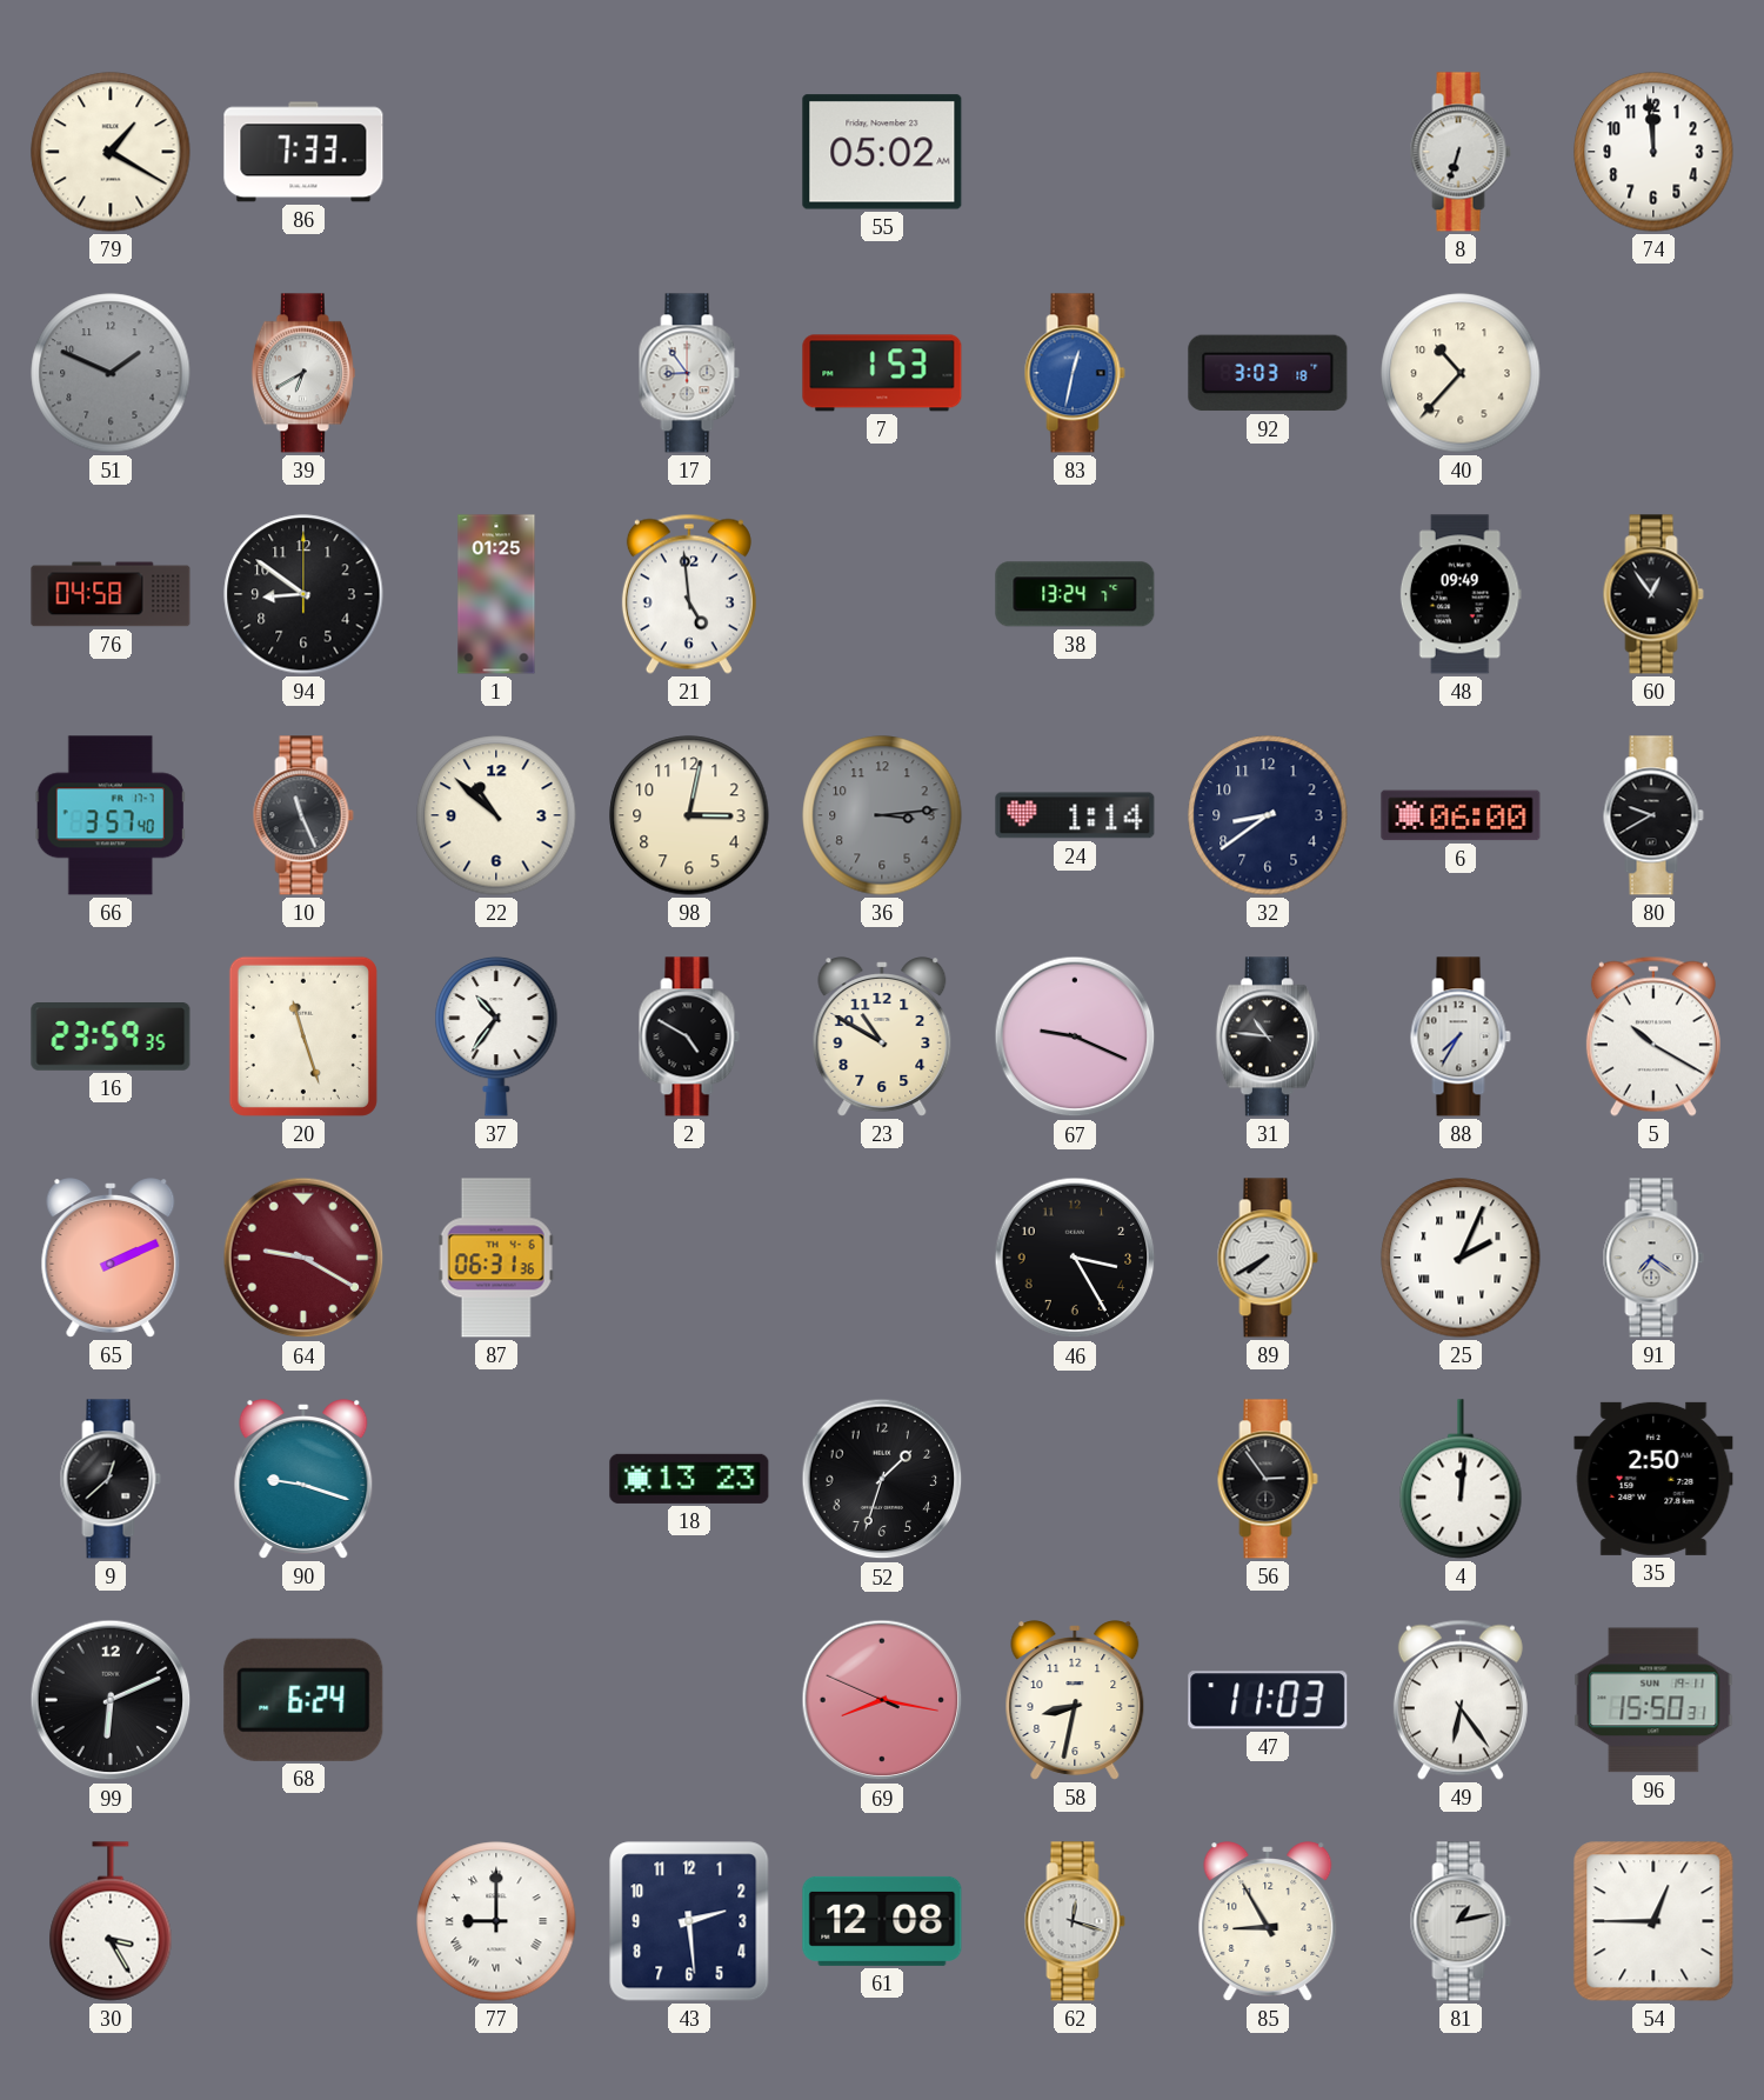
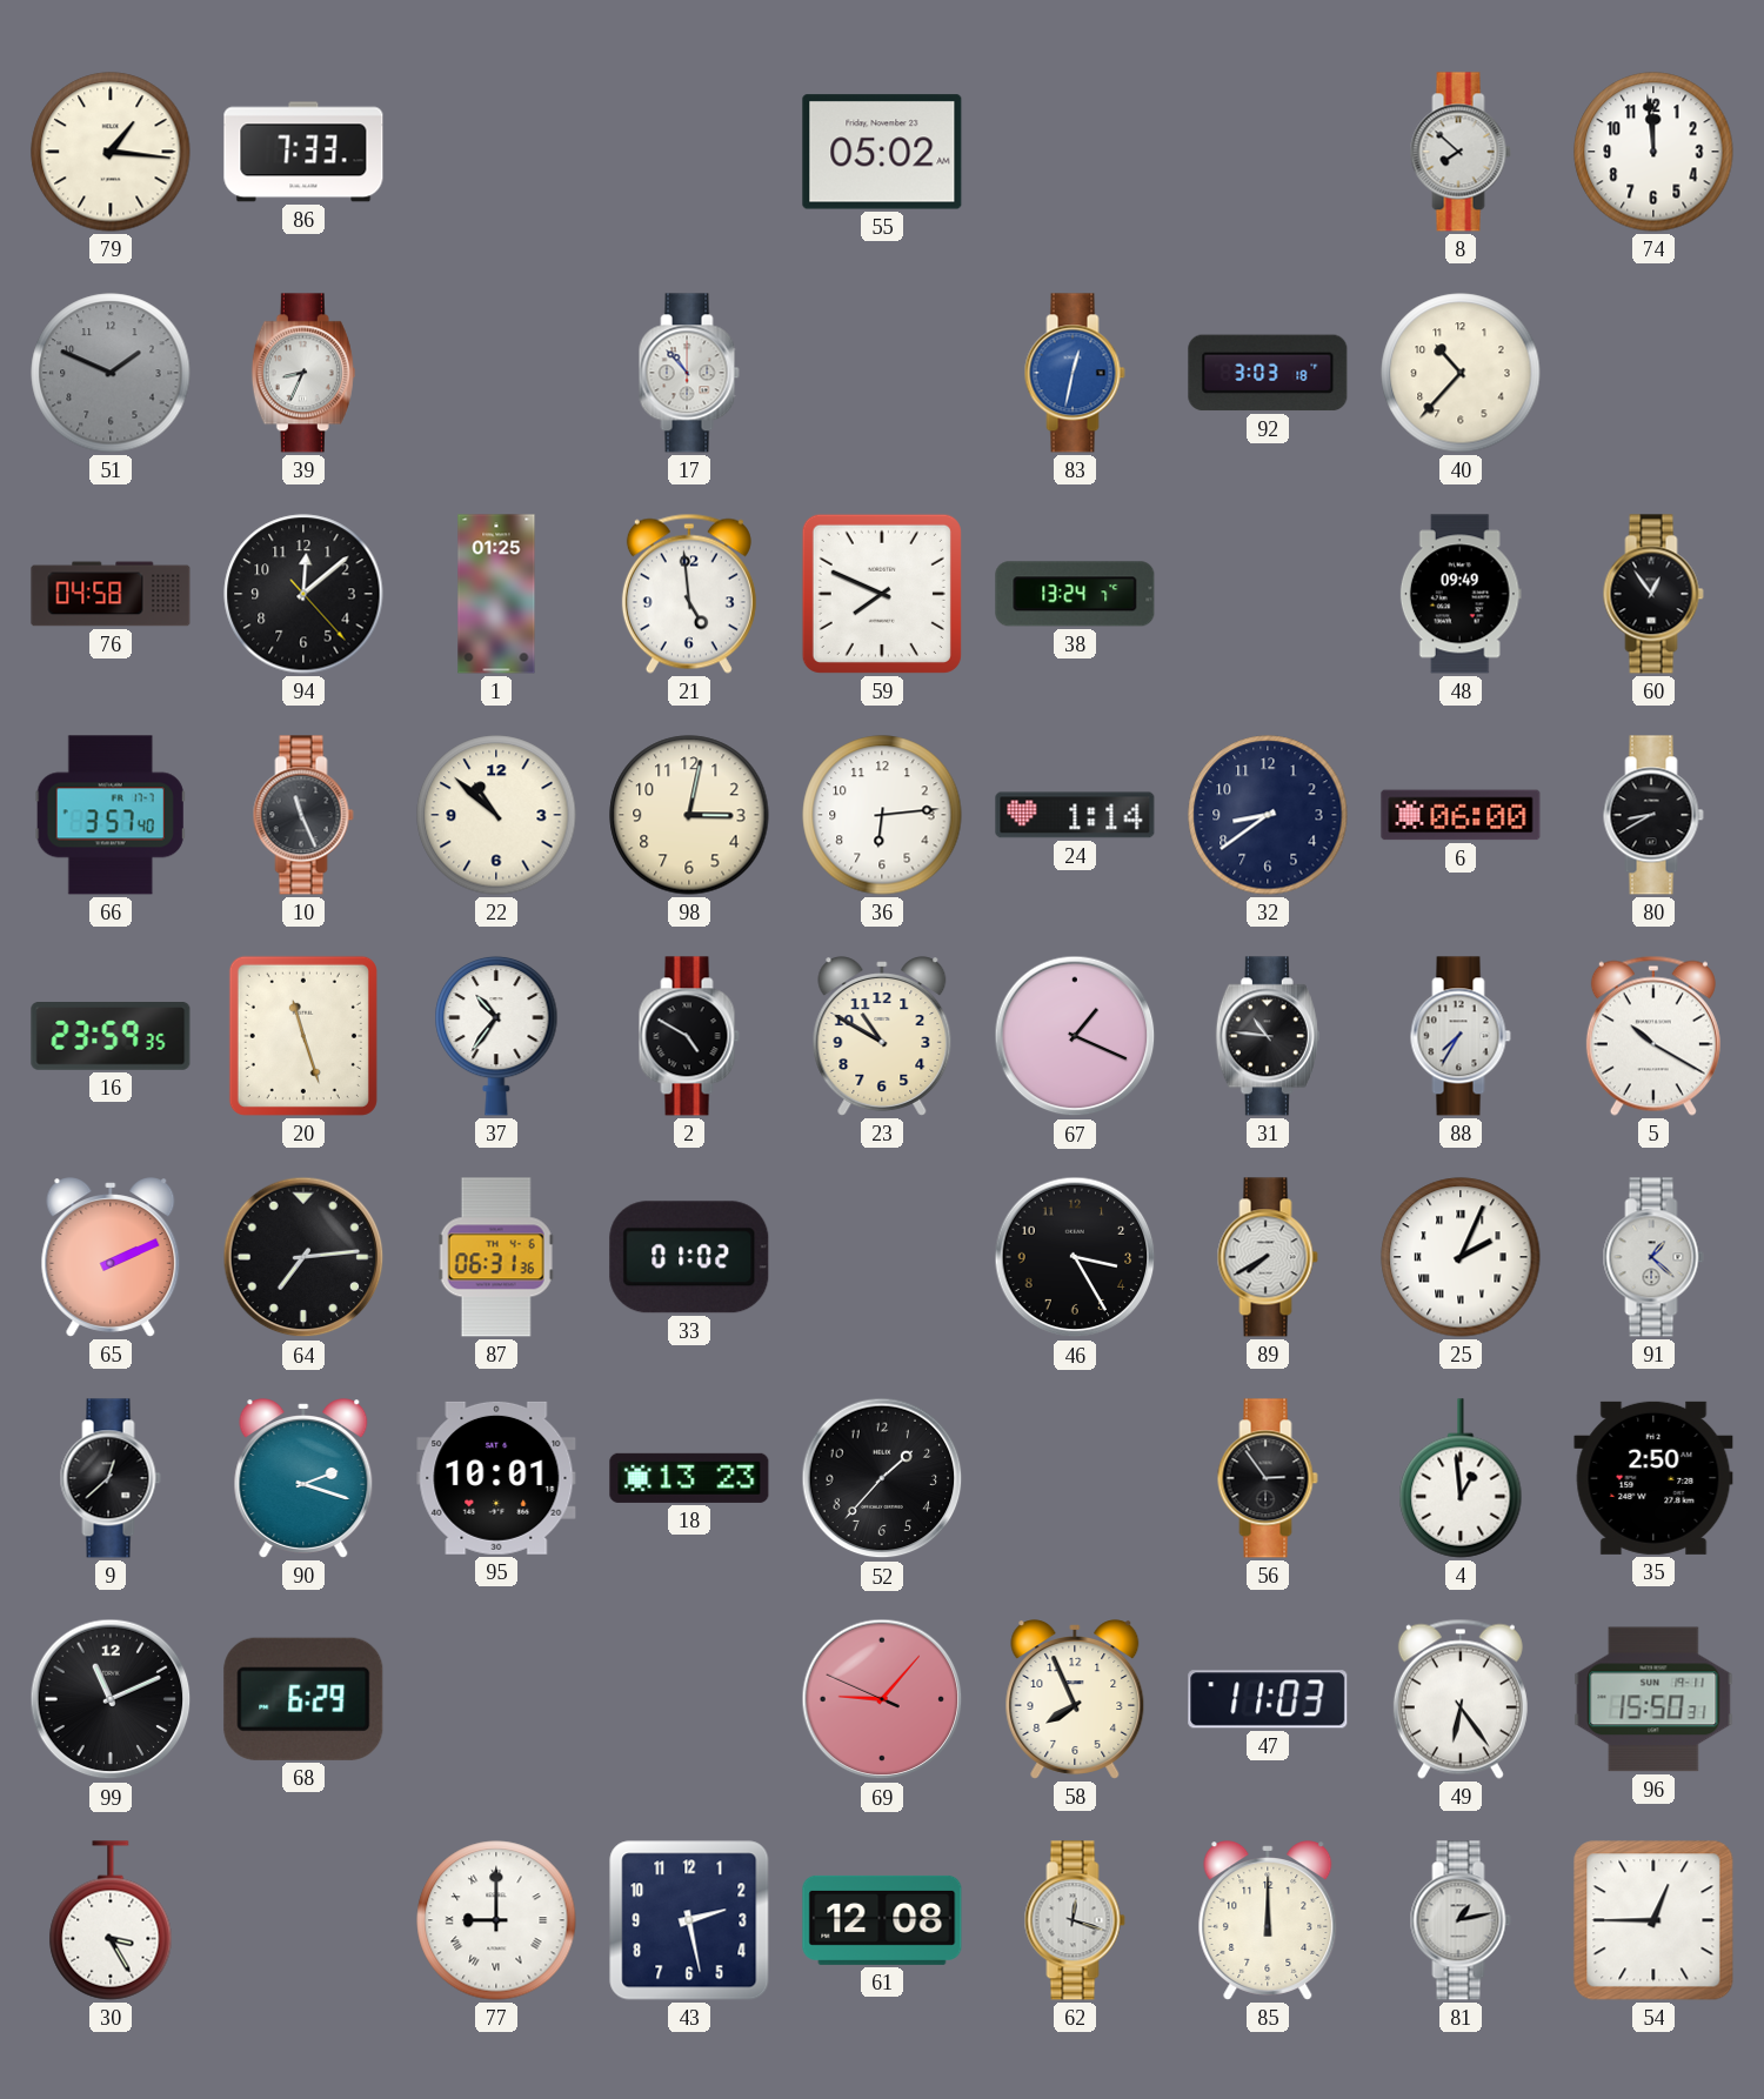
79: 1:20 -> 1:16 (111, 152)
8: 6:33 -> 7:52 (1461, 152)
39: 6:40 -> 8:34 (303, 373)
17: 8:54 -> 10:53 (689, 373)
7: 1:53 -> none (882, 373)
94: 8:51 -> 12:08 (303, 594)
59: none -> 7:49 (882, 594)
36: 3:14 -> 6:14 (882, 815)
36 dial: grey -> white (882, 815)
80: 9:40 -> 8:40 (1653, 815)
67: 9:19 -> 1:19 (1075, 1036)
64: 9:20 -> 7:14 (303, 1257)
64 dial: burgundy -> black (303, 1257)
33: none -> 01:02 (689, 1257)
91: 7:21 -> 1:22 (1653, 1257)
90: 9:18 -> 2:18 (303, 1478)
95: none -> 10:01 (496, 1478)
52: 1:33 -> 1:37 (882, 1478)
4: 12:01 -> 12:59 (1461, 1478)
99: 6:11 -> 11:11 (111, 1699)
68: 6:24 -> 6:29 (303, 1699)
69: 8:16 -> 9:06 (882, 1699)
58: 8:32 -> 7:56 (1075, 1699)
43: 2:29 -> 2:28 (689, 1920)
85: 8:55 -> 12:00 (1268, 1920)
